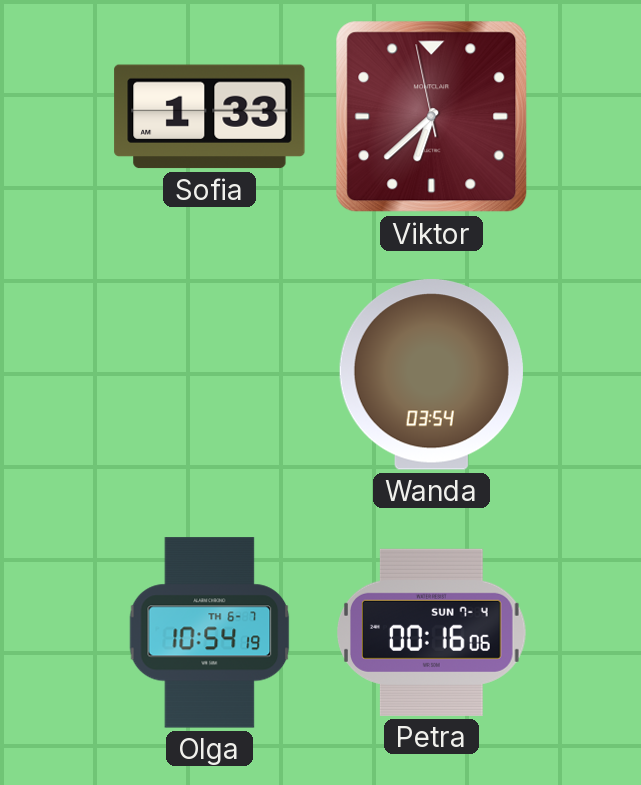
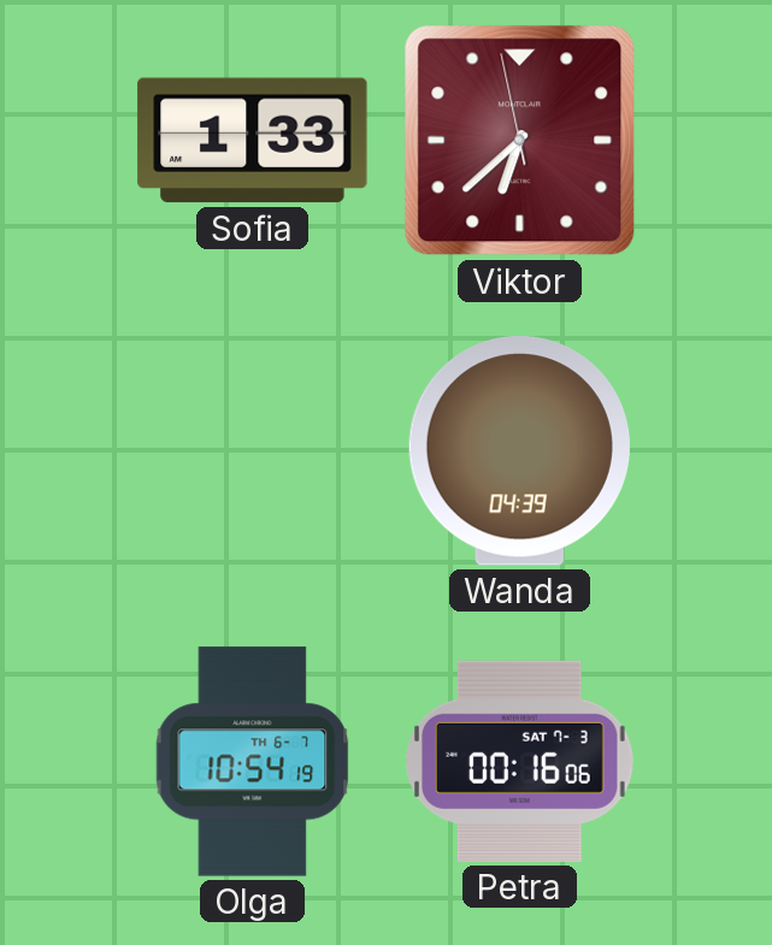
Wanda: 03:54 -> 04:39 (519, 451)
Petra date: SUN 7-4 -> SAT 7-3 (520, 761)
